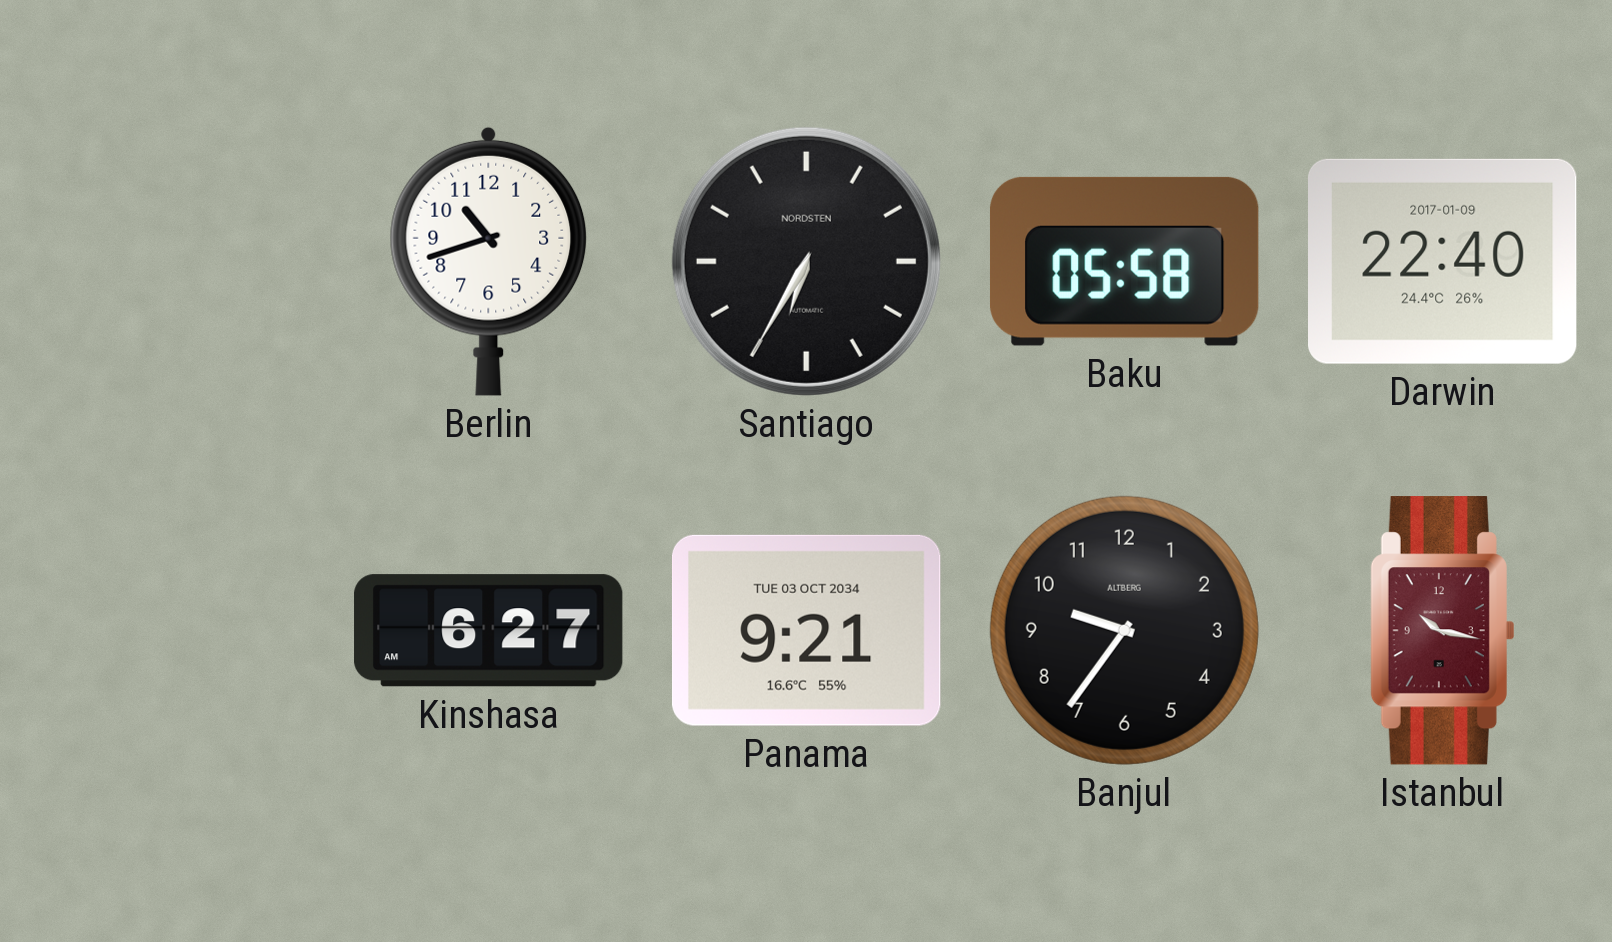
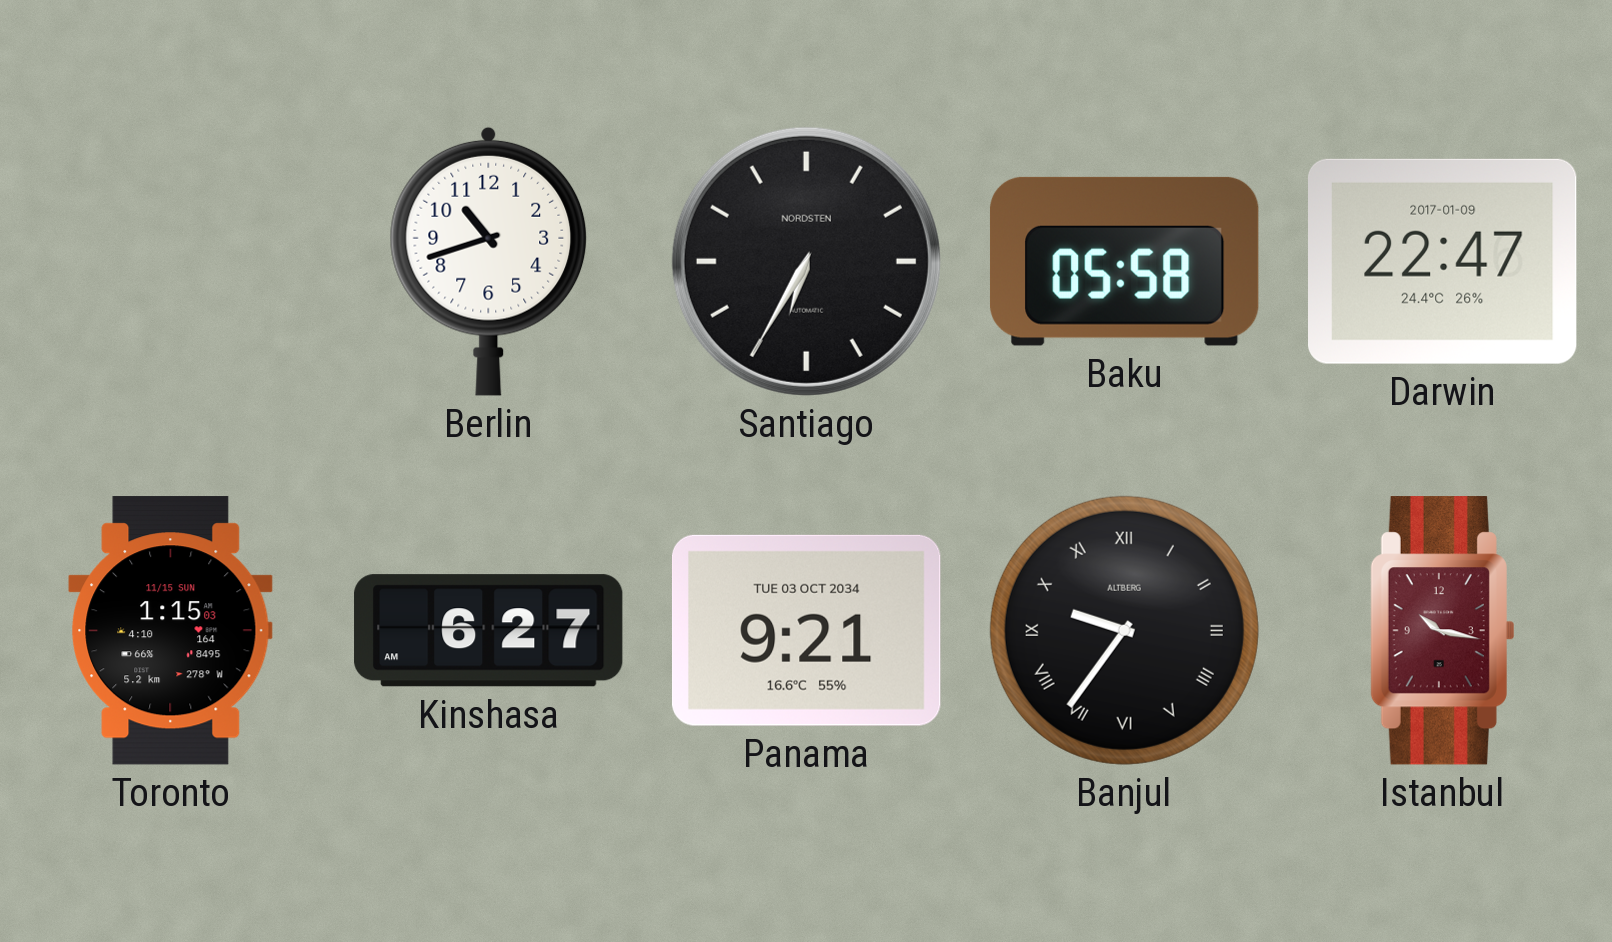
Darwin: 22:40 -> 22:47 (1443, 261)
Toronto: none -> 1:15 (171, 631)
Banjul numerals: Arabic -> Roman (1124, 630)
